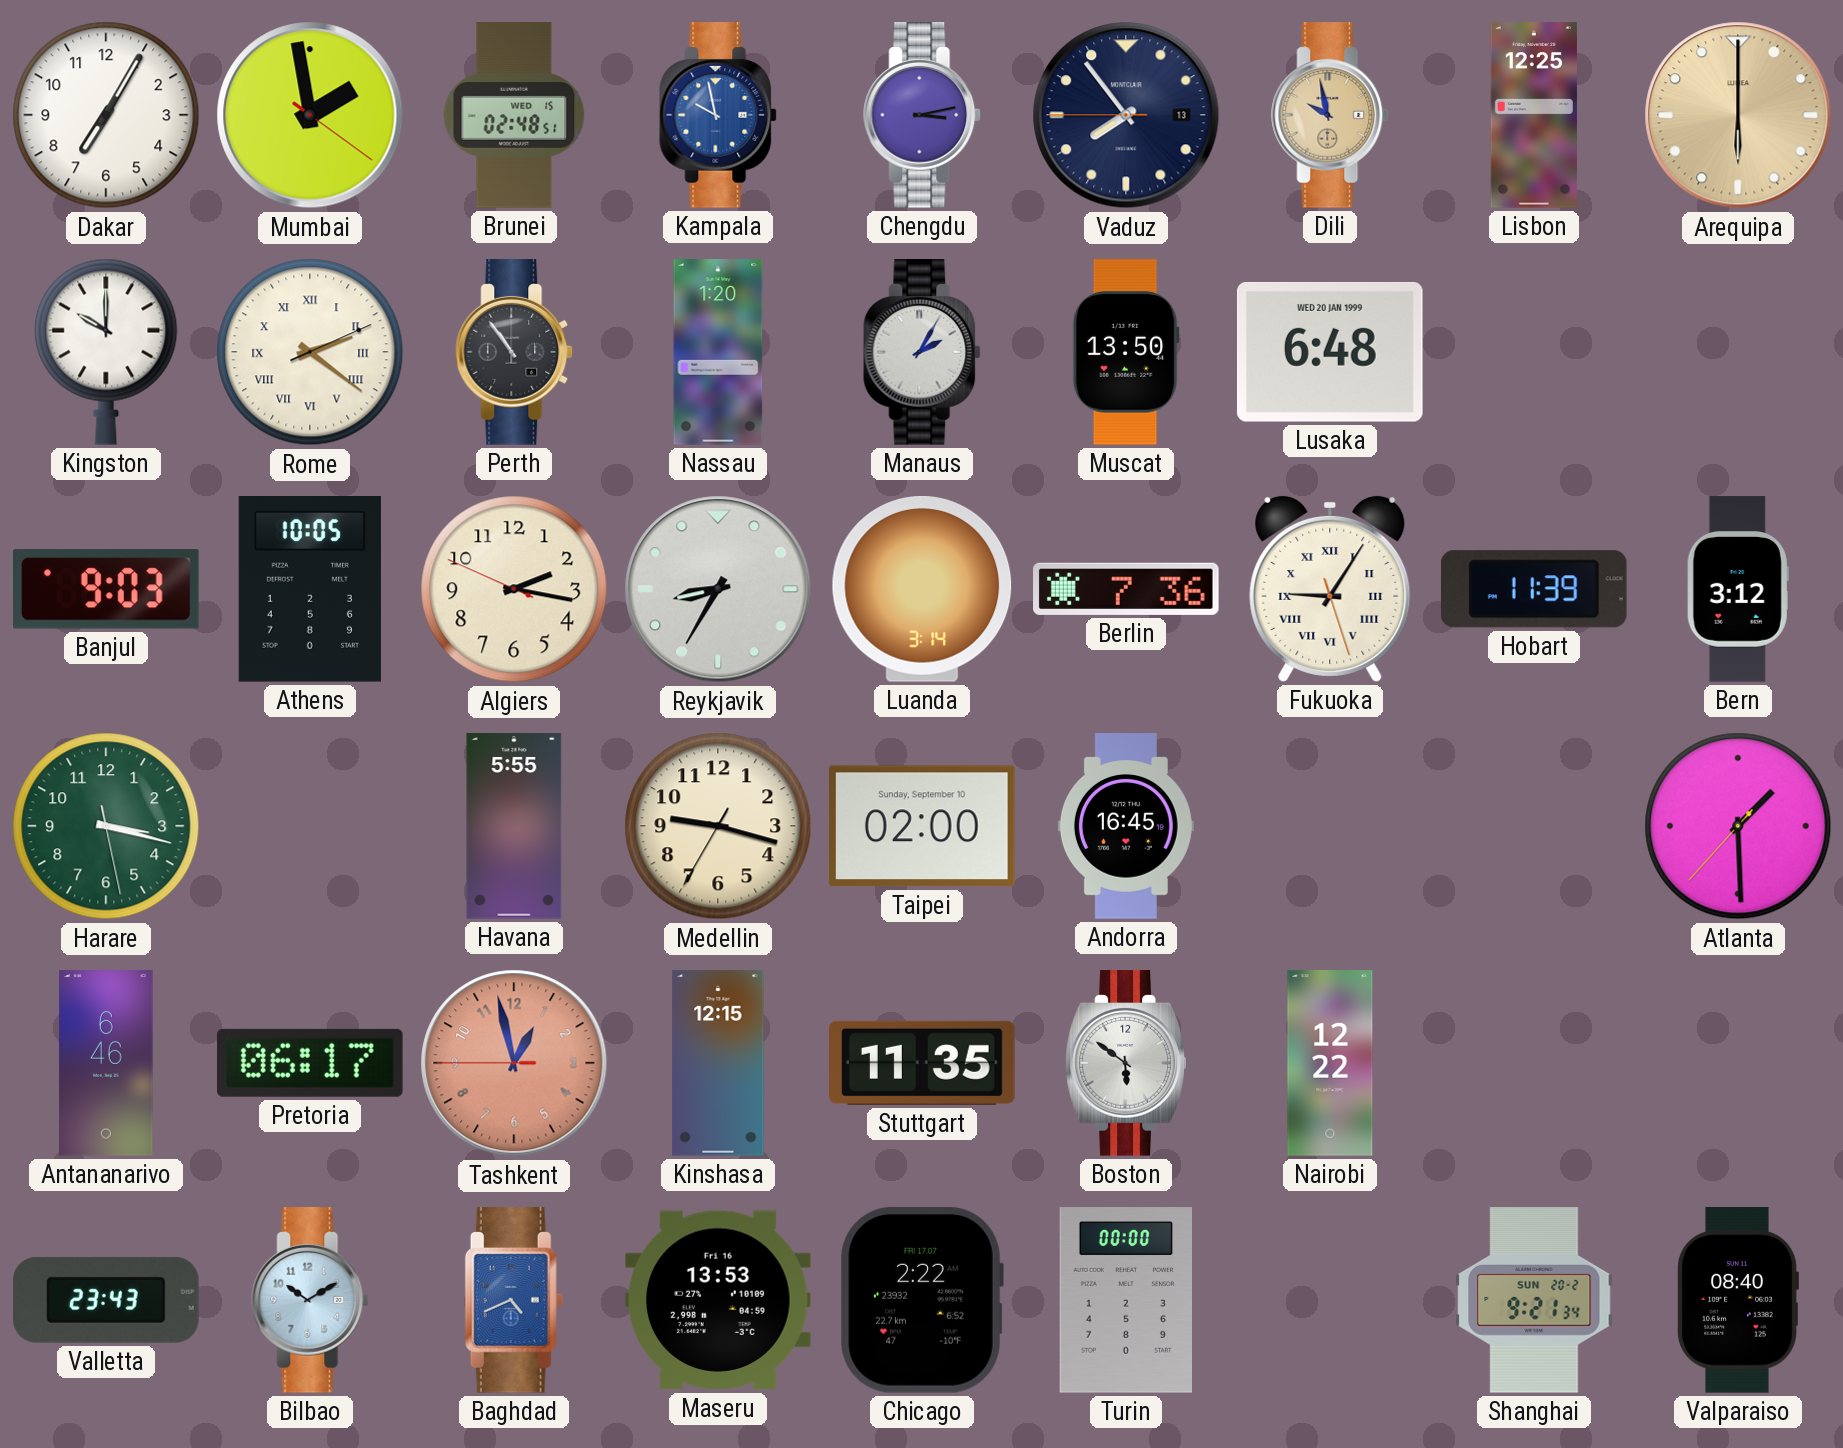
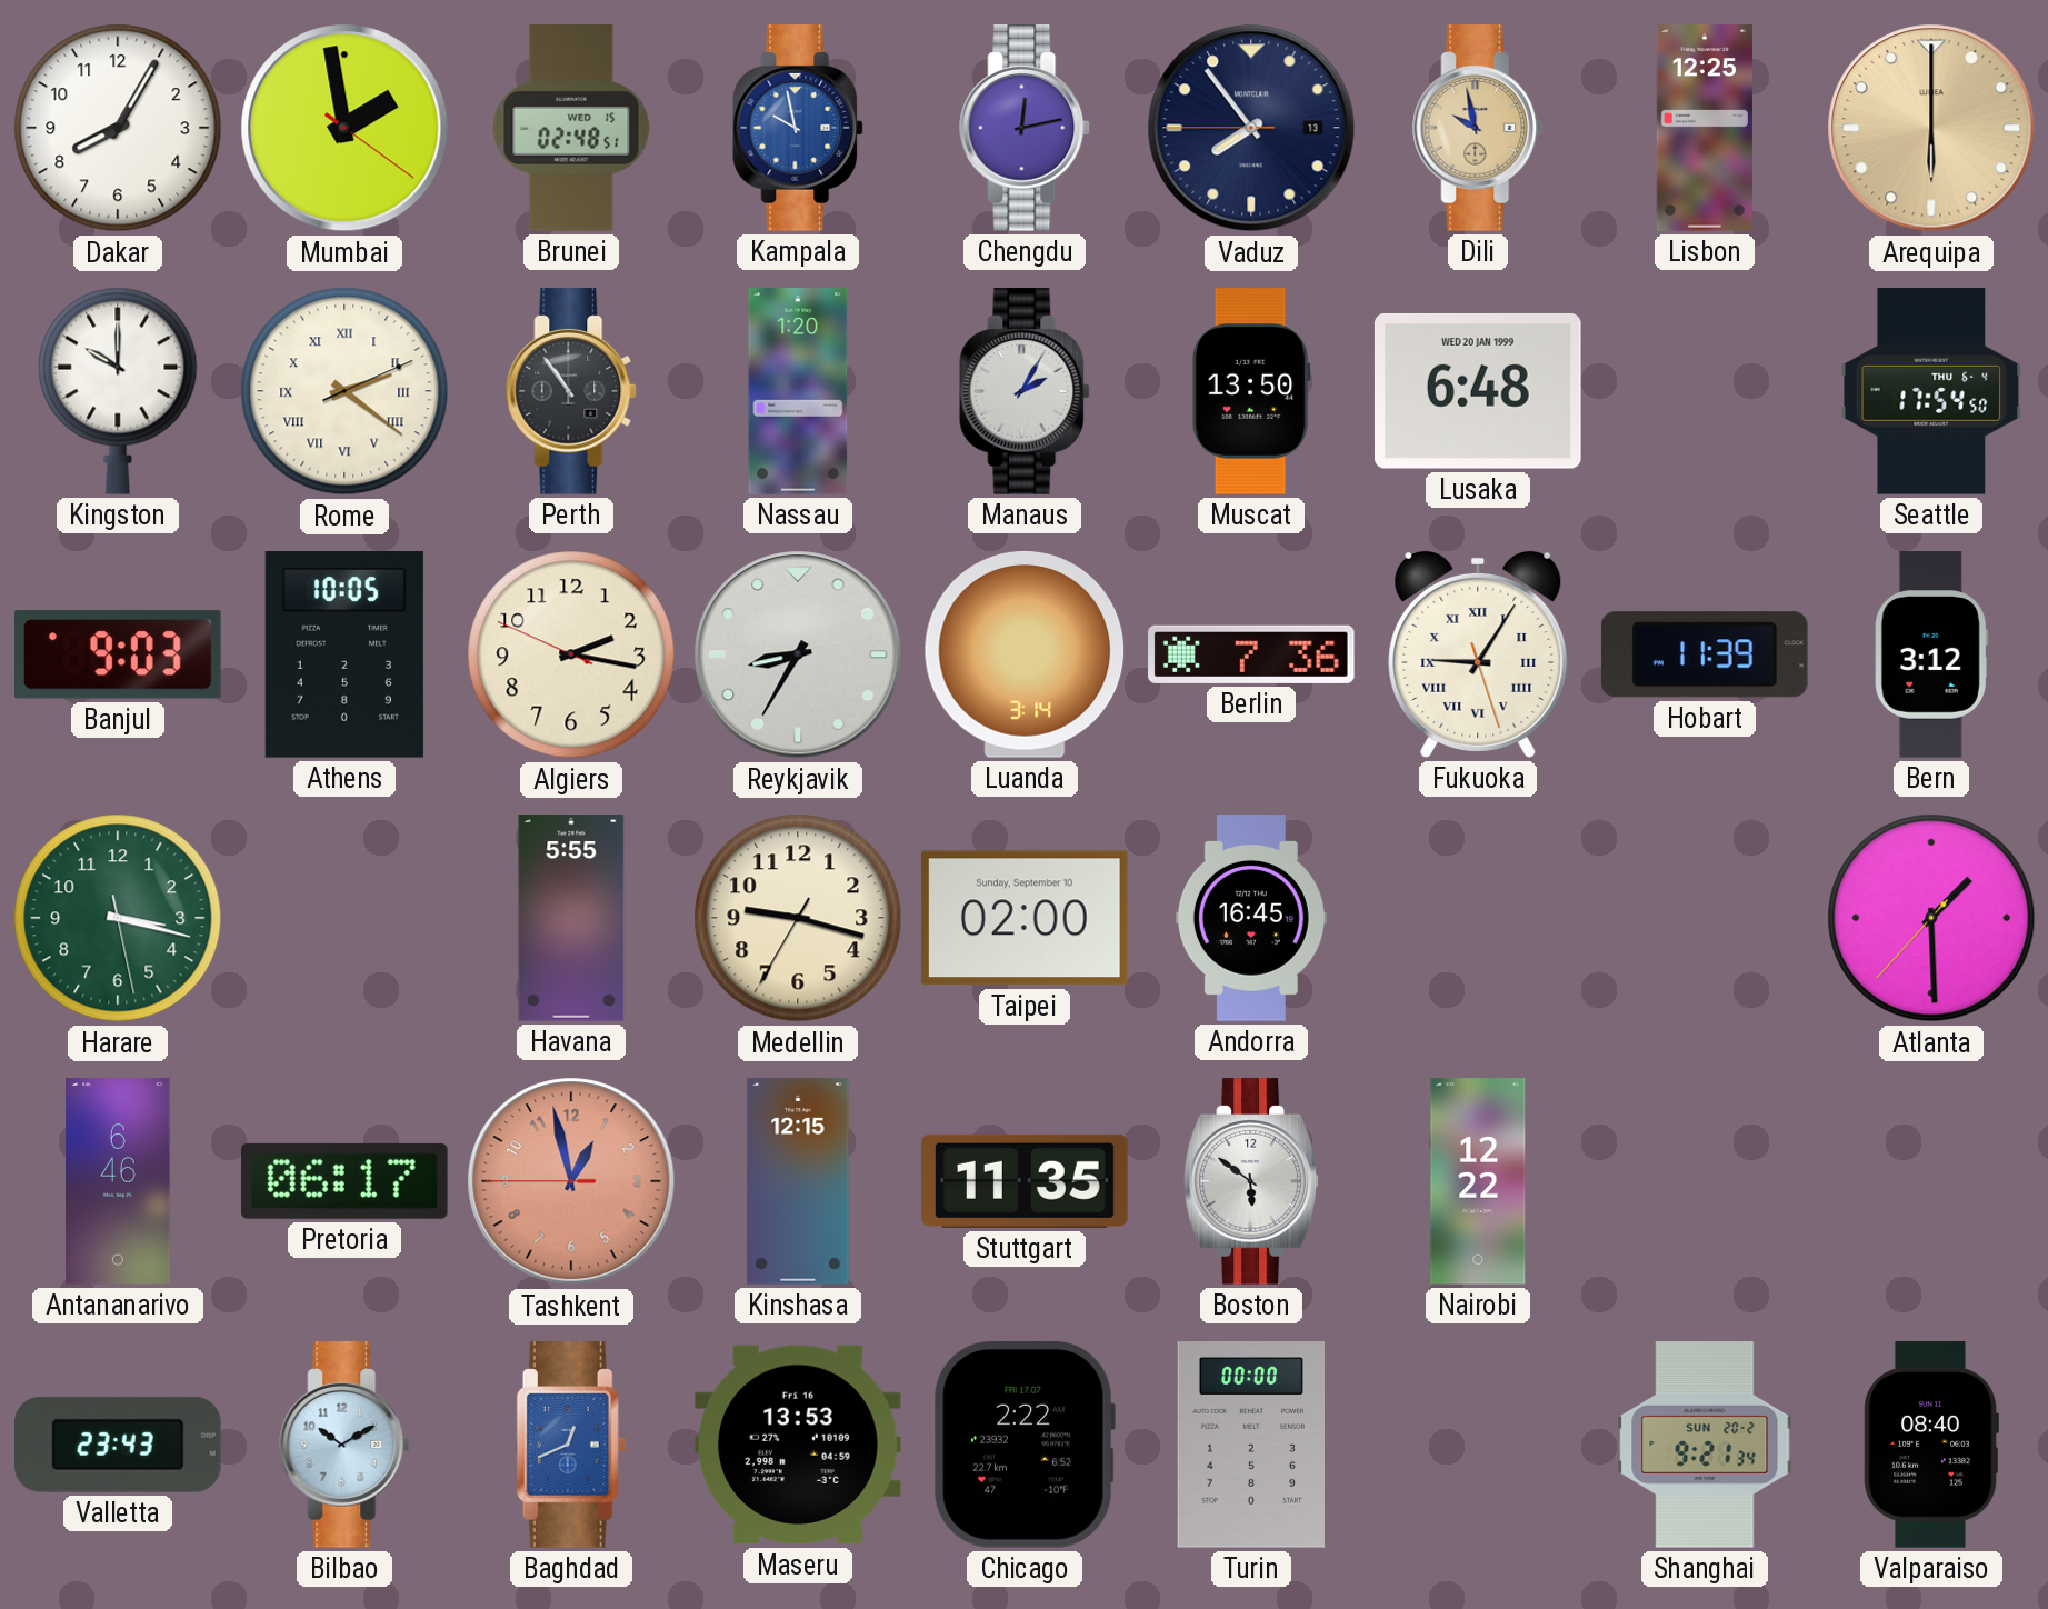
Dakar: 7:05 -> 8:05 (118, 128)
Chengdu: 3:13 -> 12:13 (1026, 128)
Seattle: none -> 17:54 (1931, 391)
Baghdad: 4:41 -> 12:41 (571, 1445)
